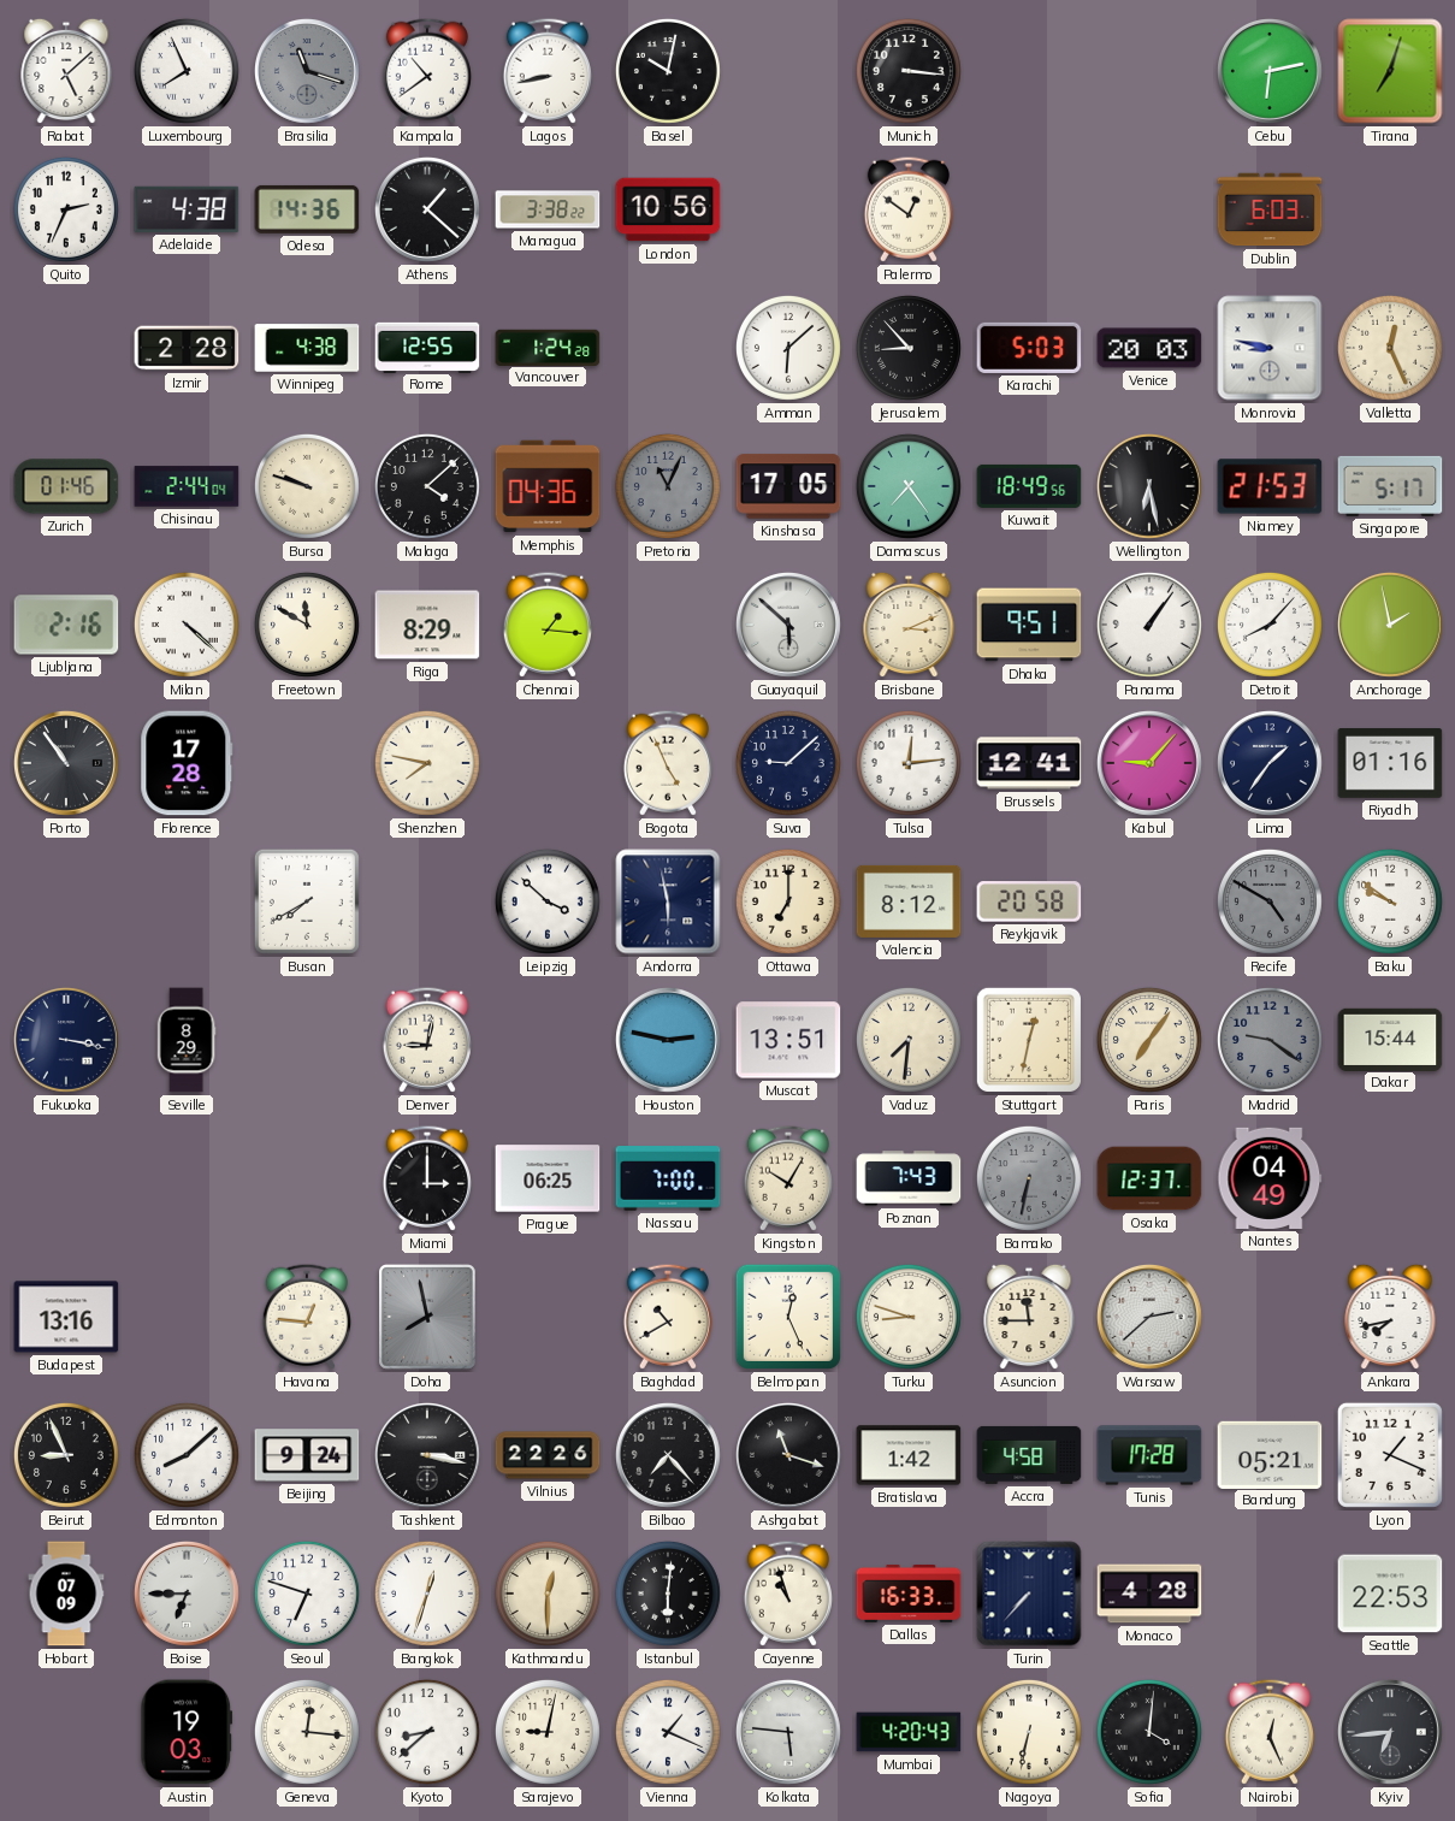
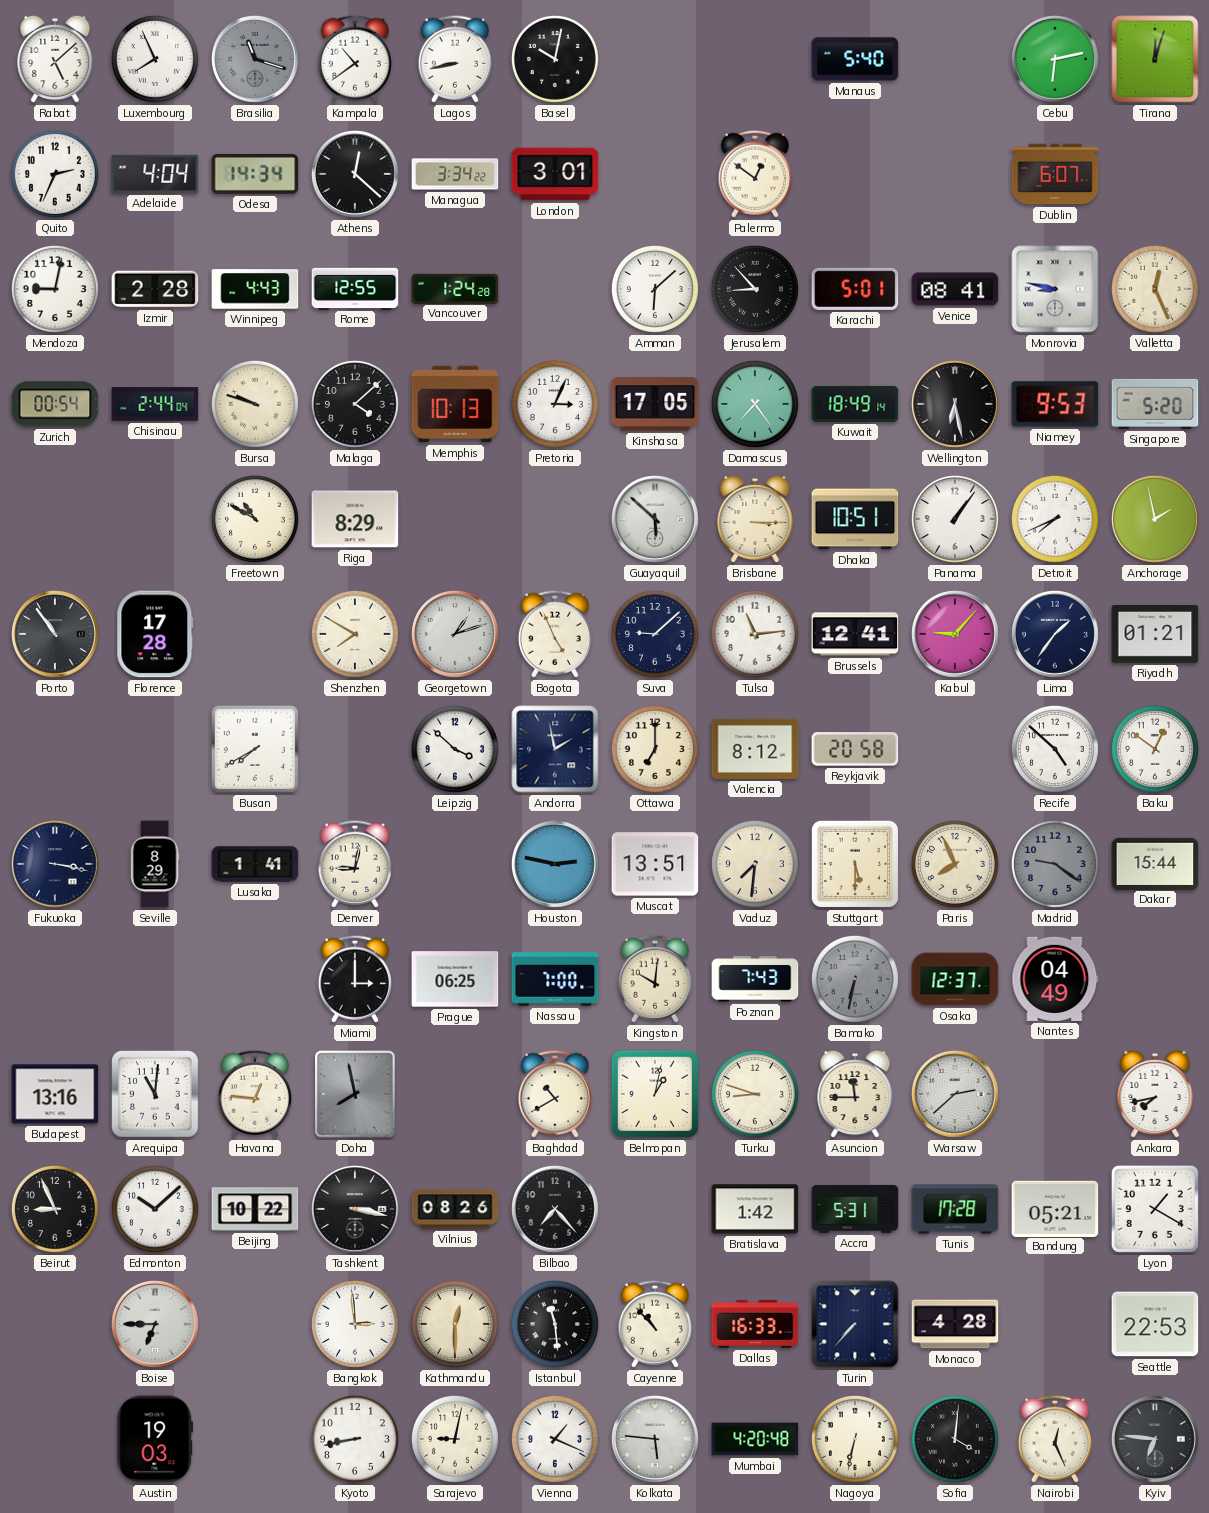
Munich: 3:16 -> none (909, 71)
Manaus: none -> 5:40 (855, 59)
Tirana: 7:03 -> 12:03 (1155, 59)
Adelaide: 4:38 -> 4:04 (155, 174)
Odesa: 14:36 -> 14:34 (255, 174)
Athens: 1:22 -> 12:22 (355, 174)
Managua: 3:38 -> 3:34 (455, 174)
London: 10:56 -> 3:01 (555, 174)
Dublin: 6:03 -> 6:07 (1055, 174)
Mendoza: none -> 9:02 (55, 289)
Winnipeg: 4:38 -> 4:43 (255, 289)
Karachi: 5:03 -> 5:01 (855, 289)
Venice: 20:03 -> 08:41 (955, 289)
Zurich: 01:46 -> 00:54 (55, 404)
Memphis: 04:36 -> 10:13 (455, 404)
Pretoria: 11:04 -> 3:04 (555, 404)
Pretoria dial: grey -> white (555, 404)
Kuwait: 18:49:56 -> 18:49:14 (855, 404)
Niamey: 21:53 -> 9:53 (1055, 404)
Singapore: 5:17 -> 5:20 (1155, 404)
Ljubljana: 2:16 -> none (66, 625)
Milan: 4:22 -> none (187, 625)
Freetown: 11:50 -> 10:50 (255, 519)
Chennai: 1:16 -> none (548, 625)
Brisbane: 3:11 -> 3:15 (755, 519)
Dhaka: 9:51 -> 10:51 (855, 519)
Detroit: 8:07 -> 7:41 (1055, 519)
Shenzhen: 7:47 -> 7:50 (355, 634)
Georgetown: none -> 1:12 (455, 634)
Tulsa: 12:14 -> 11:14 (755, 634)
Riyadh: 01:16 -> 01:21 (1155, 635)
Andorra: 5:58 -> 1:58 (555, 749)
Recife: 4:50 -> 4:52 (1055, 749)
Recife dial: grey -> white (1055, 749)
Baku: 9:51 -> 12:51 (1155, 749)
Lusaka: none -> 1:41 (255, 864)
Stuttgart: 12:32 -> 5:30 (855, 864)
Paris: 7:06 -> 7:56 (955, 864)
Kingston: 10:05 -> 10:01 (655, 979)
Arequipa: none -> 11:01 (155, 1094)
Belmopan: 12:26 -> 1:02 (655, 1094)
Edmonton: 8:08 -> 10:08 (155, 1209)
Beijing: 9:24 -> 10:22 (255, 1209)
Vilnius: 22:26 -> 08:26 (455, 1209)
Ashgabat: 11:18 -> none (788, 1455)
Accra: 4:58 -> 5:31 (855, 1209)
Lyon: 1:19 -> 1:20 (1155, 1209)
Hobart: 07:09 -> none (66, 1594)
Seoul: 6:48 -> none (307, 1594)
Bangkok: 12:33 -> 2:59 (355, 1324)
Istanbul: 6:01 -> 11:29 (555, 1324)
Cayenne: 10:57 -> 10:53 (655, 1324)
Geneva: 12:16 -> none (307, 1732)
Kyoto: 8:38 -> 8:43 (355, 1439)
Mumbai: 4:20:43 -> 4:20:48 (755, 1439)
Kyiv: 6:44 -> 6:46 (1155, 1439)
